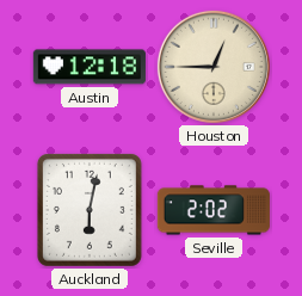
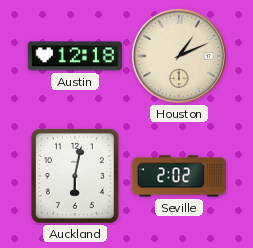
Houston: 12:45 -> 1:11 (179, 56)
